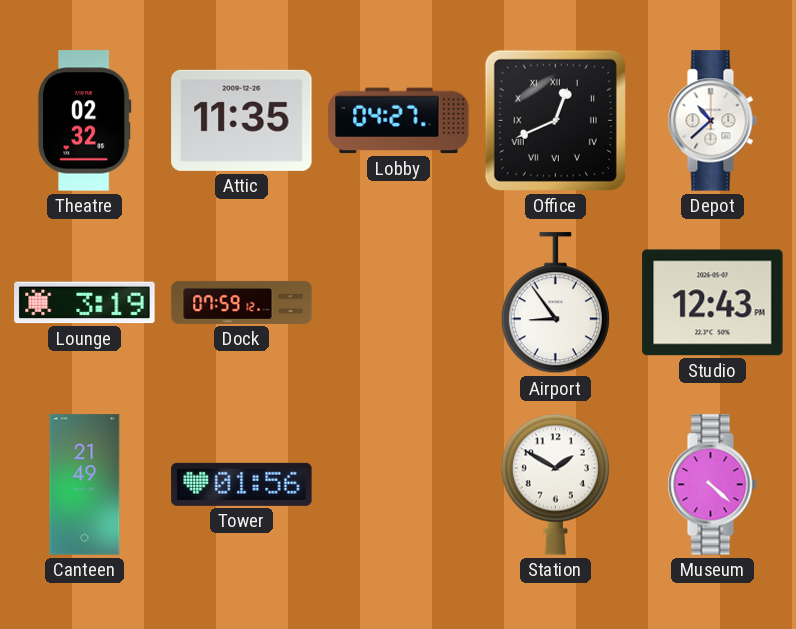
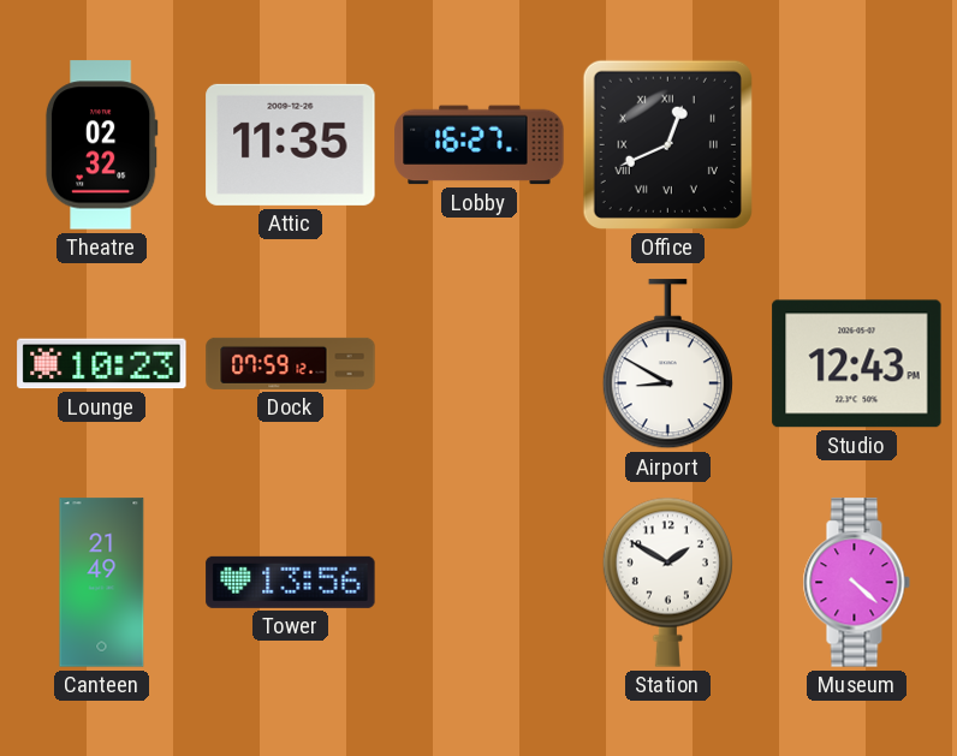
Lobby: 04:27 -> 16:27 (480, 145)
Depot: 10:38 -> none (712, 121)
Lounge: 3:19 -> 10:23 (102, 364)
Airport: 8:54 -> 8:50 (667, 364)
Tower: 01:56 -> 13:56 (291, 582)
